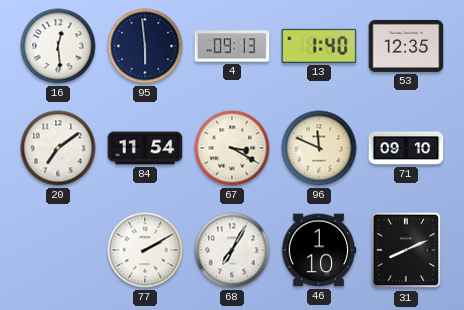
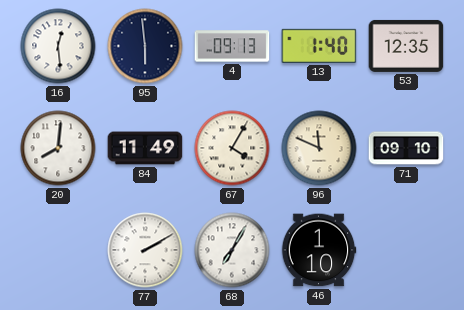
20: 7:09 -> 8:01 (58, 148)
84: 11:54 -> 11:49 (145, 148)
67: 3:20 -> 4:05 (232, 148)
31: 8:11 -> none (406, 250)
